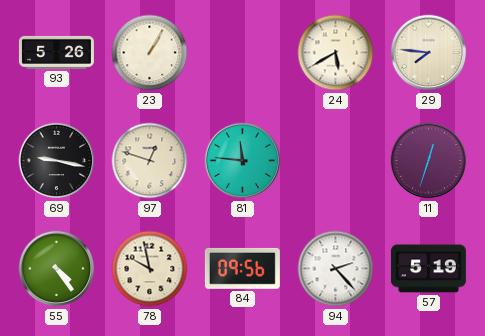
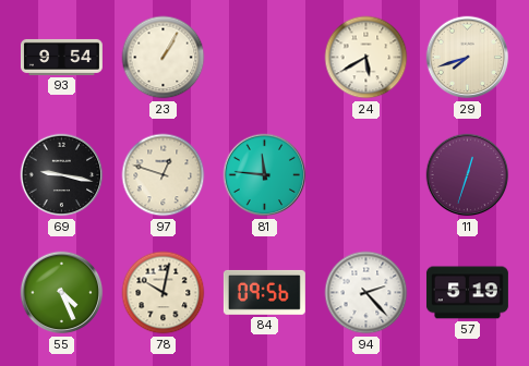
93: 5:26 -> 9:54 (61, 57)
29: 7:46 -> 7:42 (468, 58)
55: 4:24 -> 4:26 (62, 293)
78: 9:58 -> 10:02 (164, 293)
